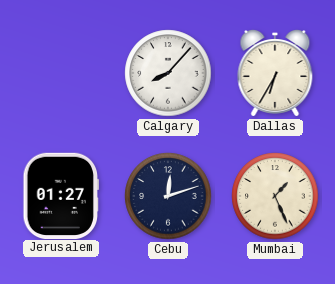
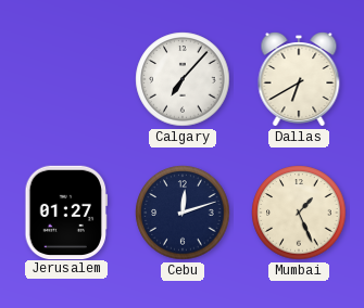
Calgary: 8:07 -> 7:07 (183, 79)
Dallas: 6:35 -> 6:40 (299, 80)
